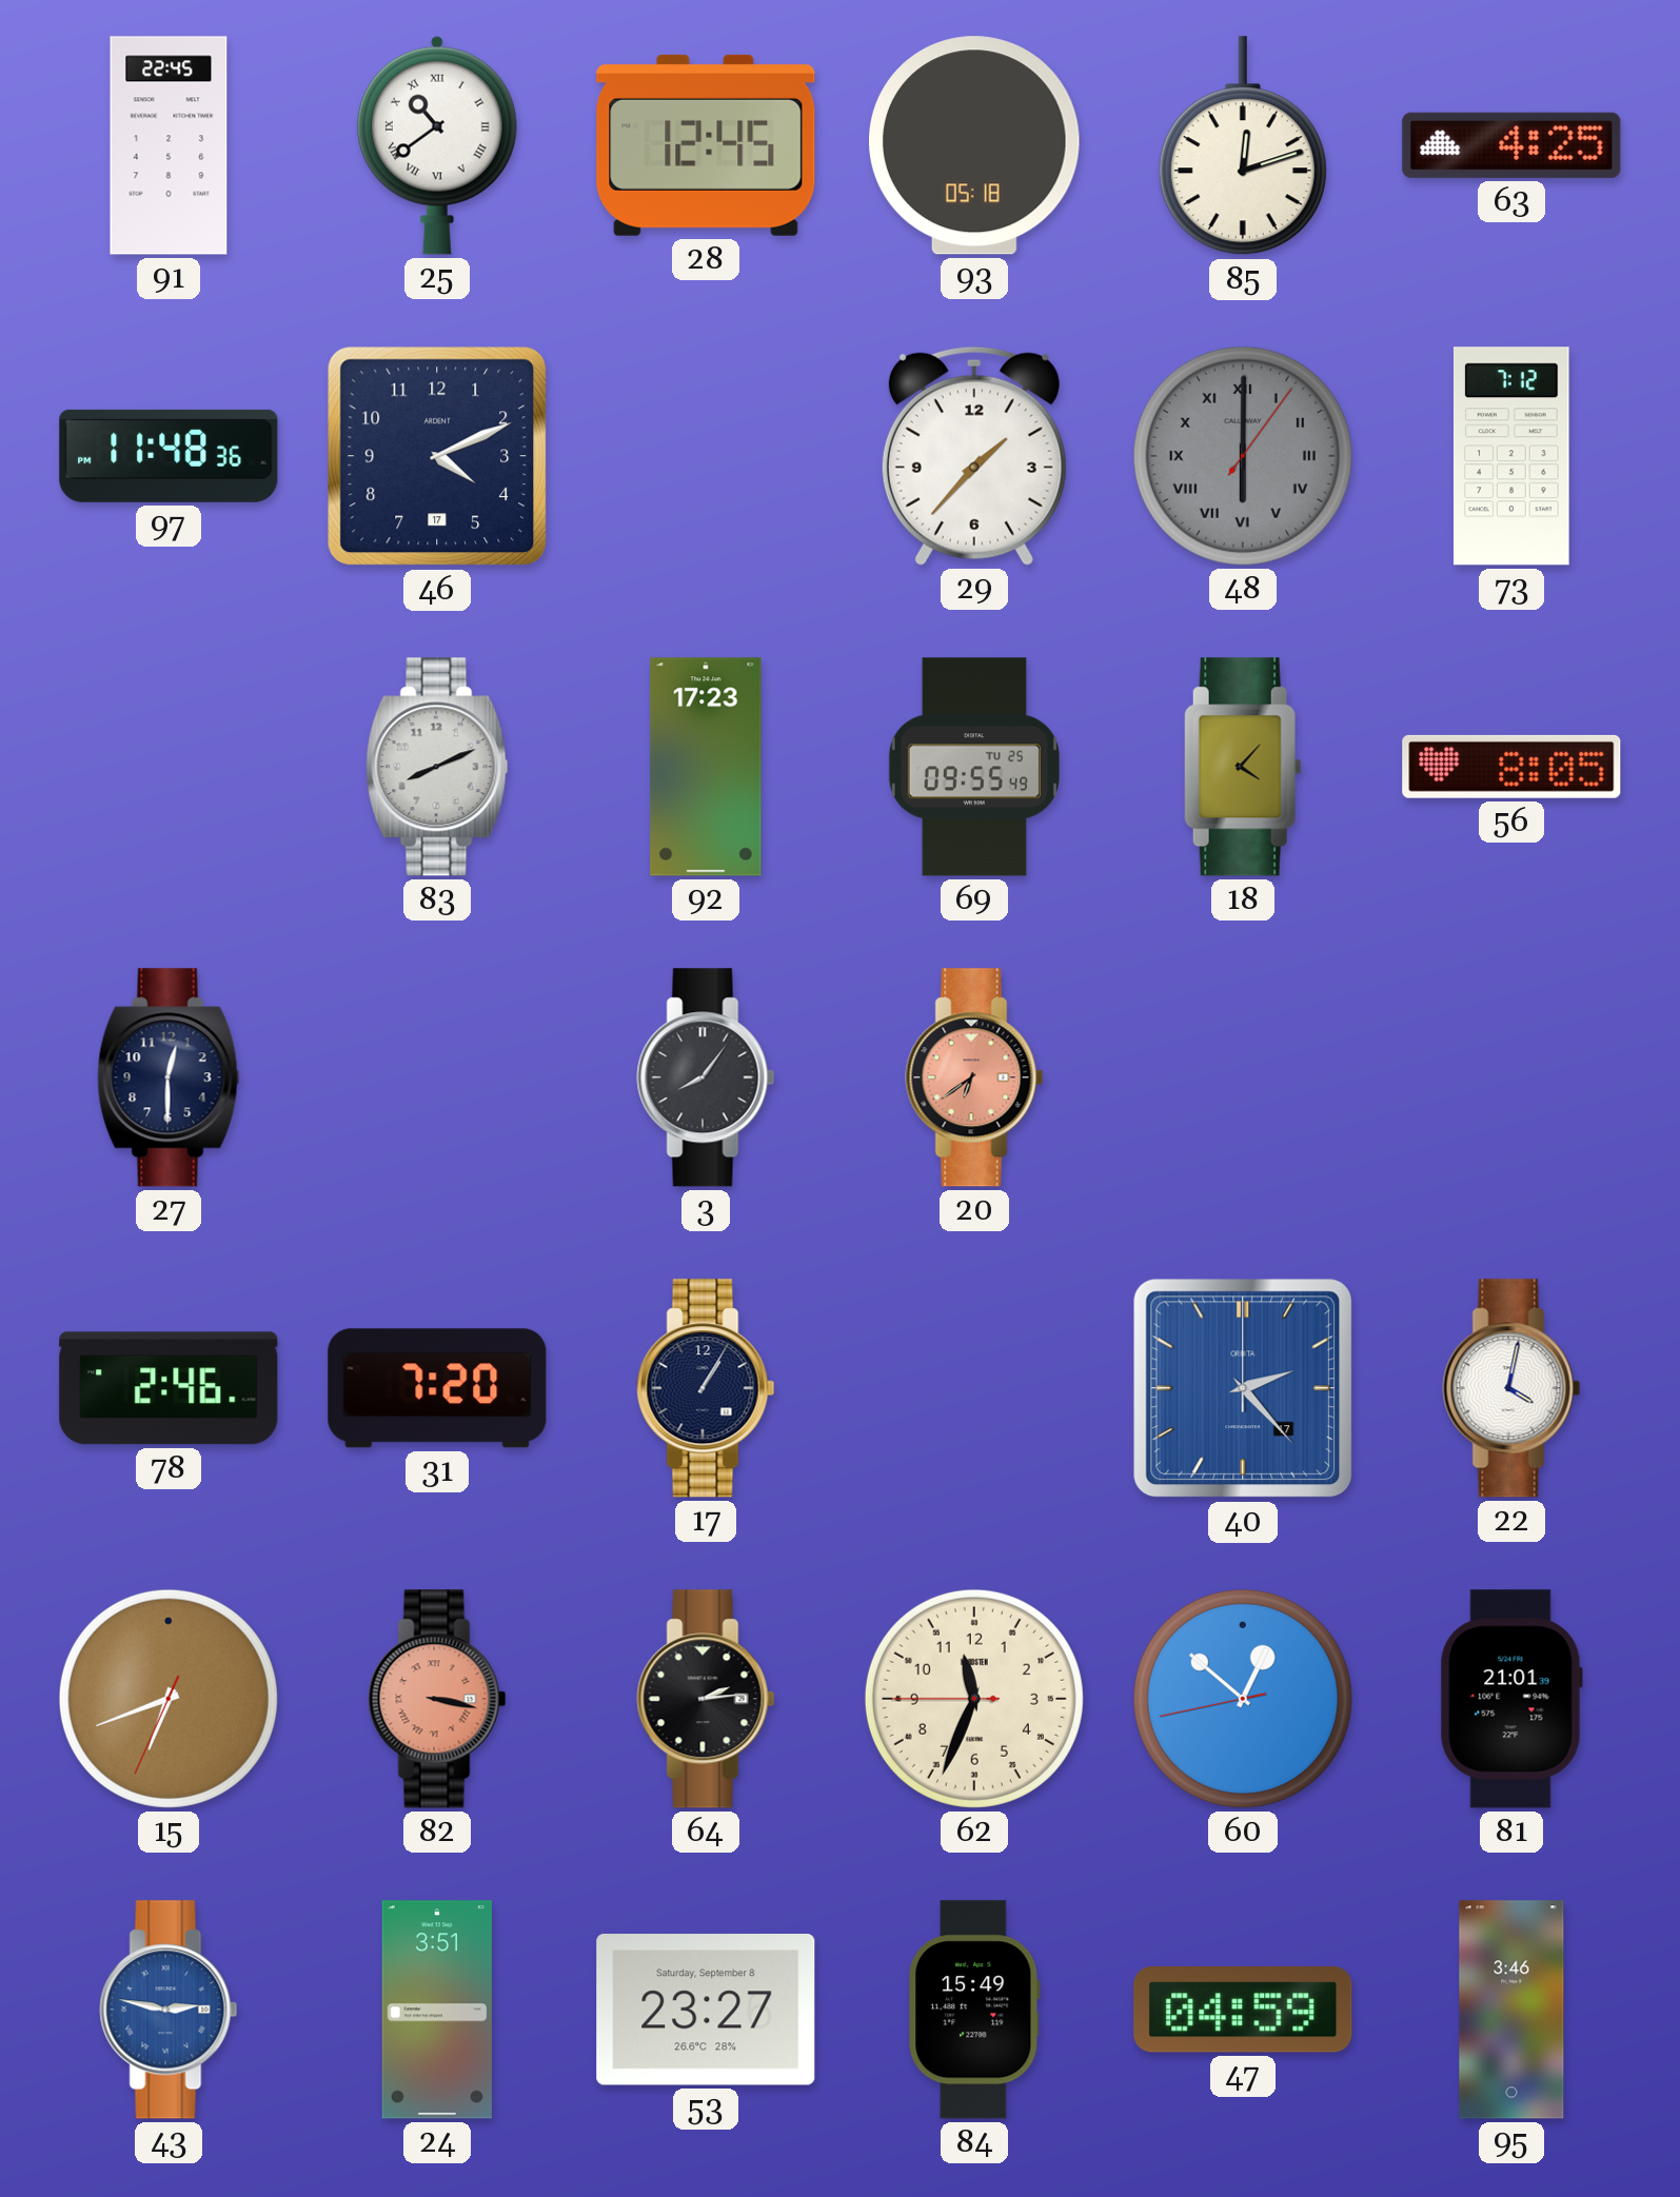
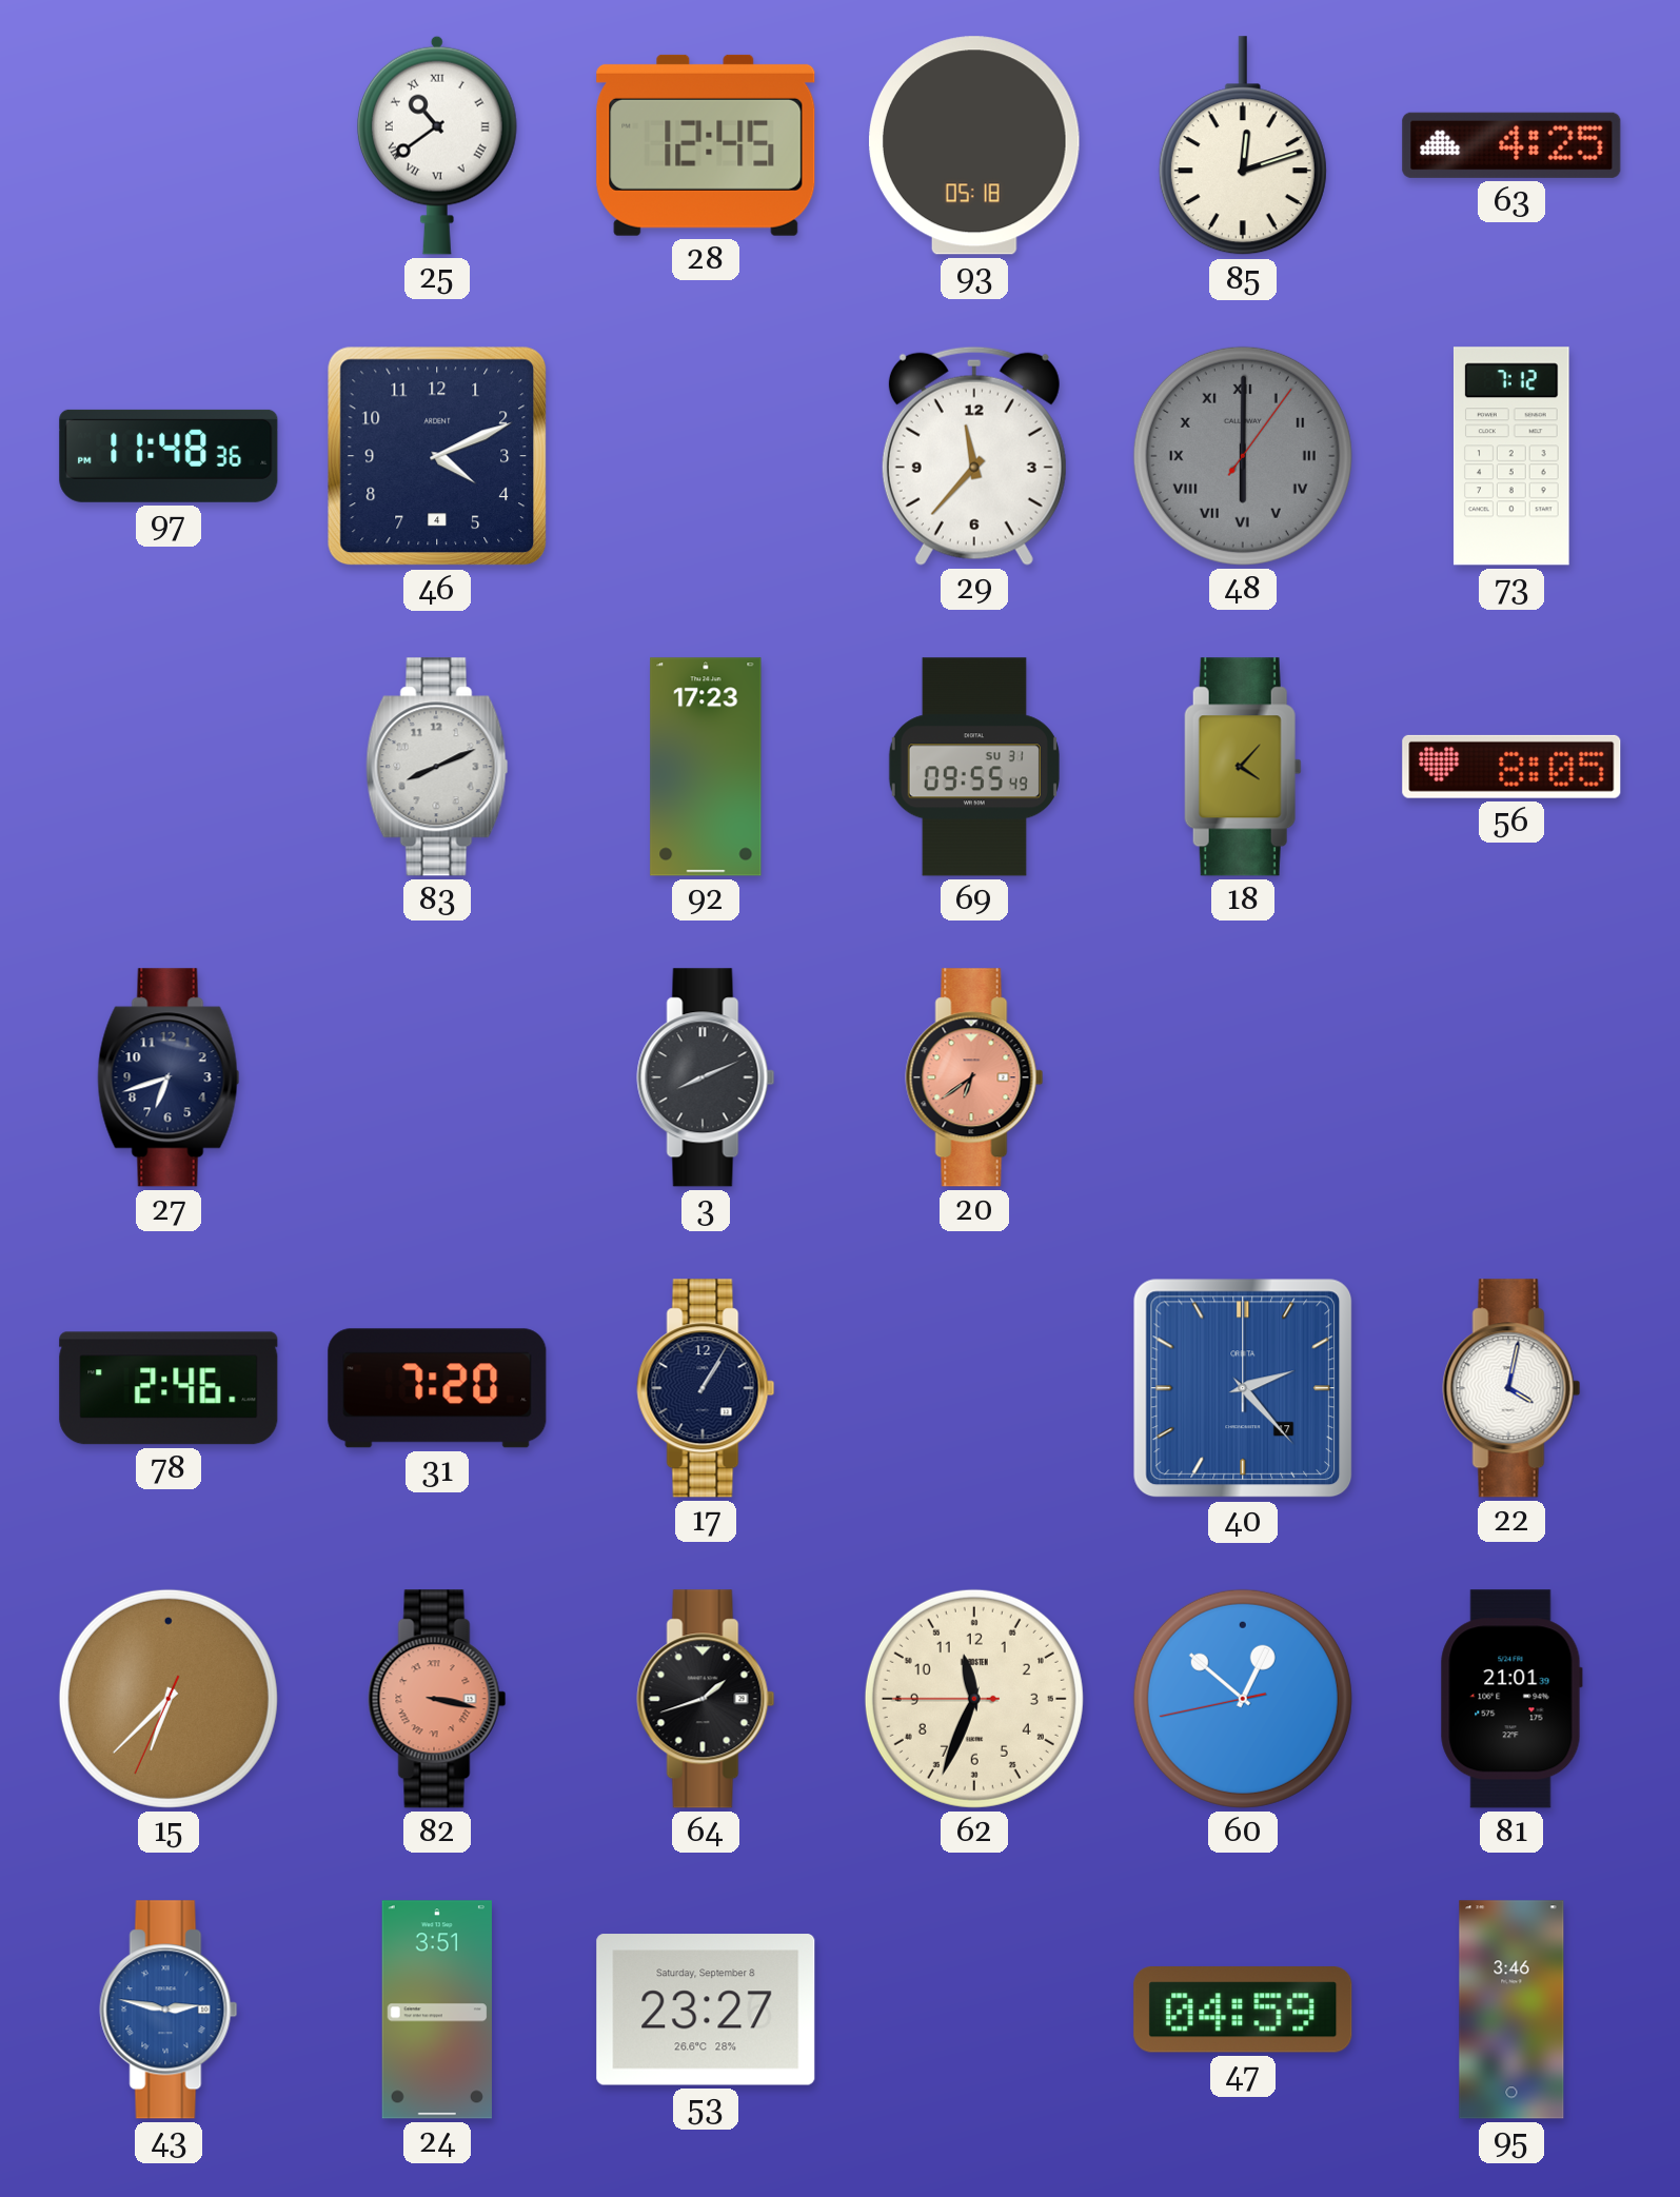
91: 22:45 -> none (169, 145)
46 date: 17 -> 4 (437, 456)
29: 1:37 -> 11:37 (974, 456)
69 date: TU 25 -> SU 31 (974, 767)
27: 12:30 -> 6:42 (169, 1077)
3: 8:06 -> 8:11 (706, 1077)
15: 6:41 -> 6:37 (169, 1699)
64: 2:14 -> 1:42 (706, 1699)
84: 15:49 -> none (974, 2010)
